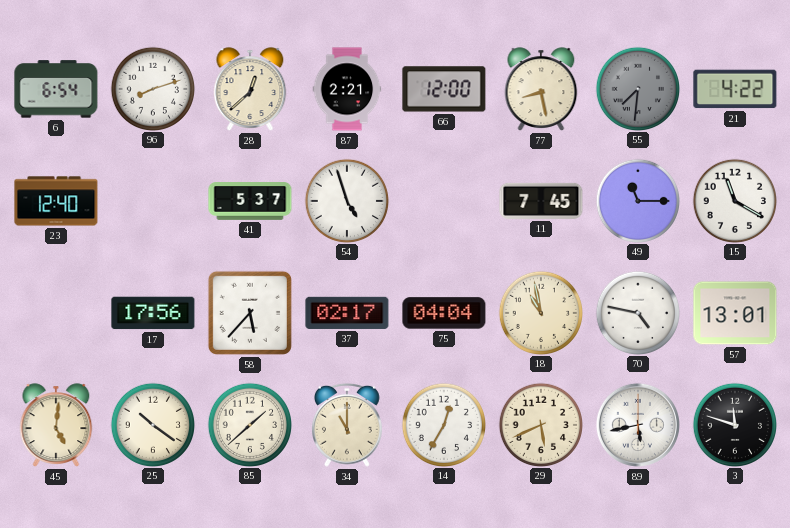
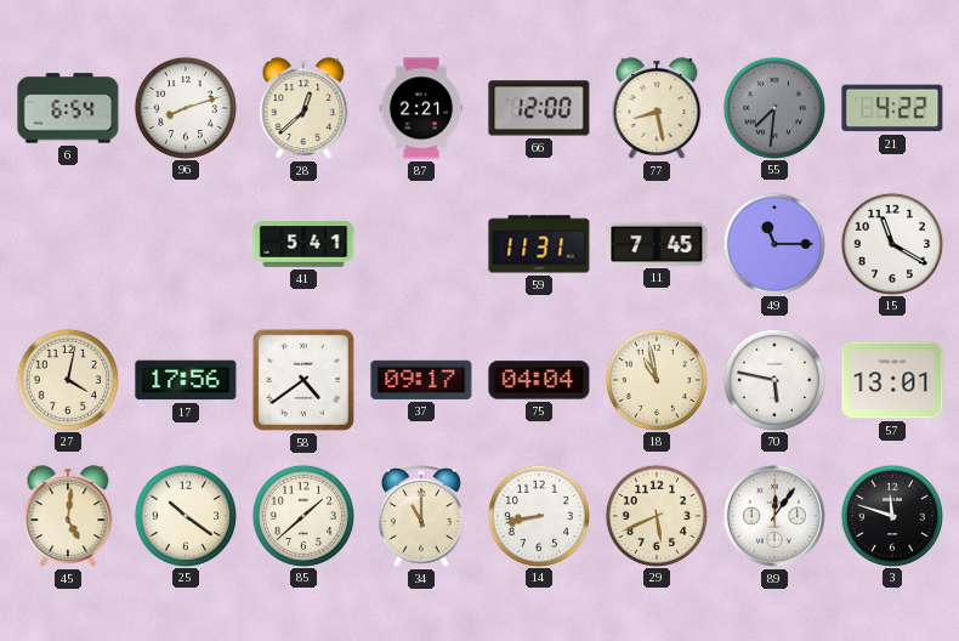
23: 12:40 -> none (56, 201)
41: 5:37 -> 5:41 (303, 244)
54: 4:57 -> none (346, 200)
59: none -> 11:31 (539, 244)
27: none -> 4:02 (67, 379)
58: 5:37 -> 4:39 (303, 380)
37: 02:17 -> 09:17 (421, 380)
70: 4:47 -> 5:47 (773, 379)
14: 12:35 -> 8:43 (538, 515)
89: 5:43 -> 12:06 (774, 516)
